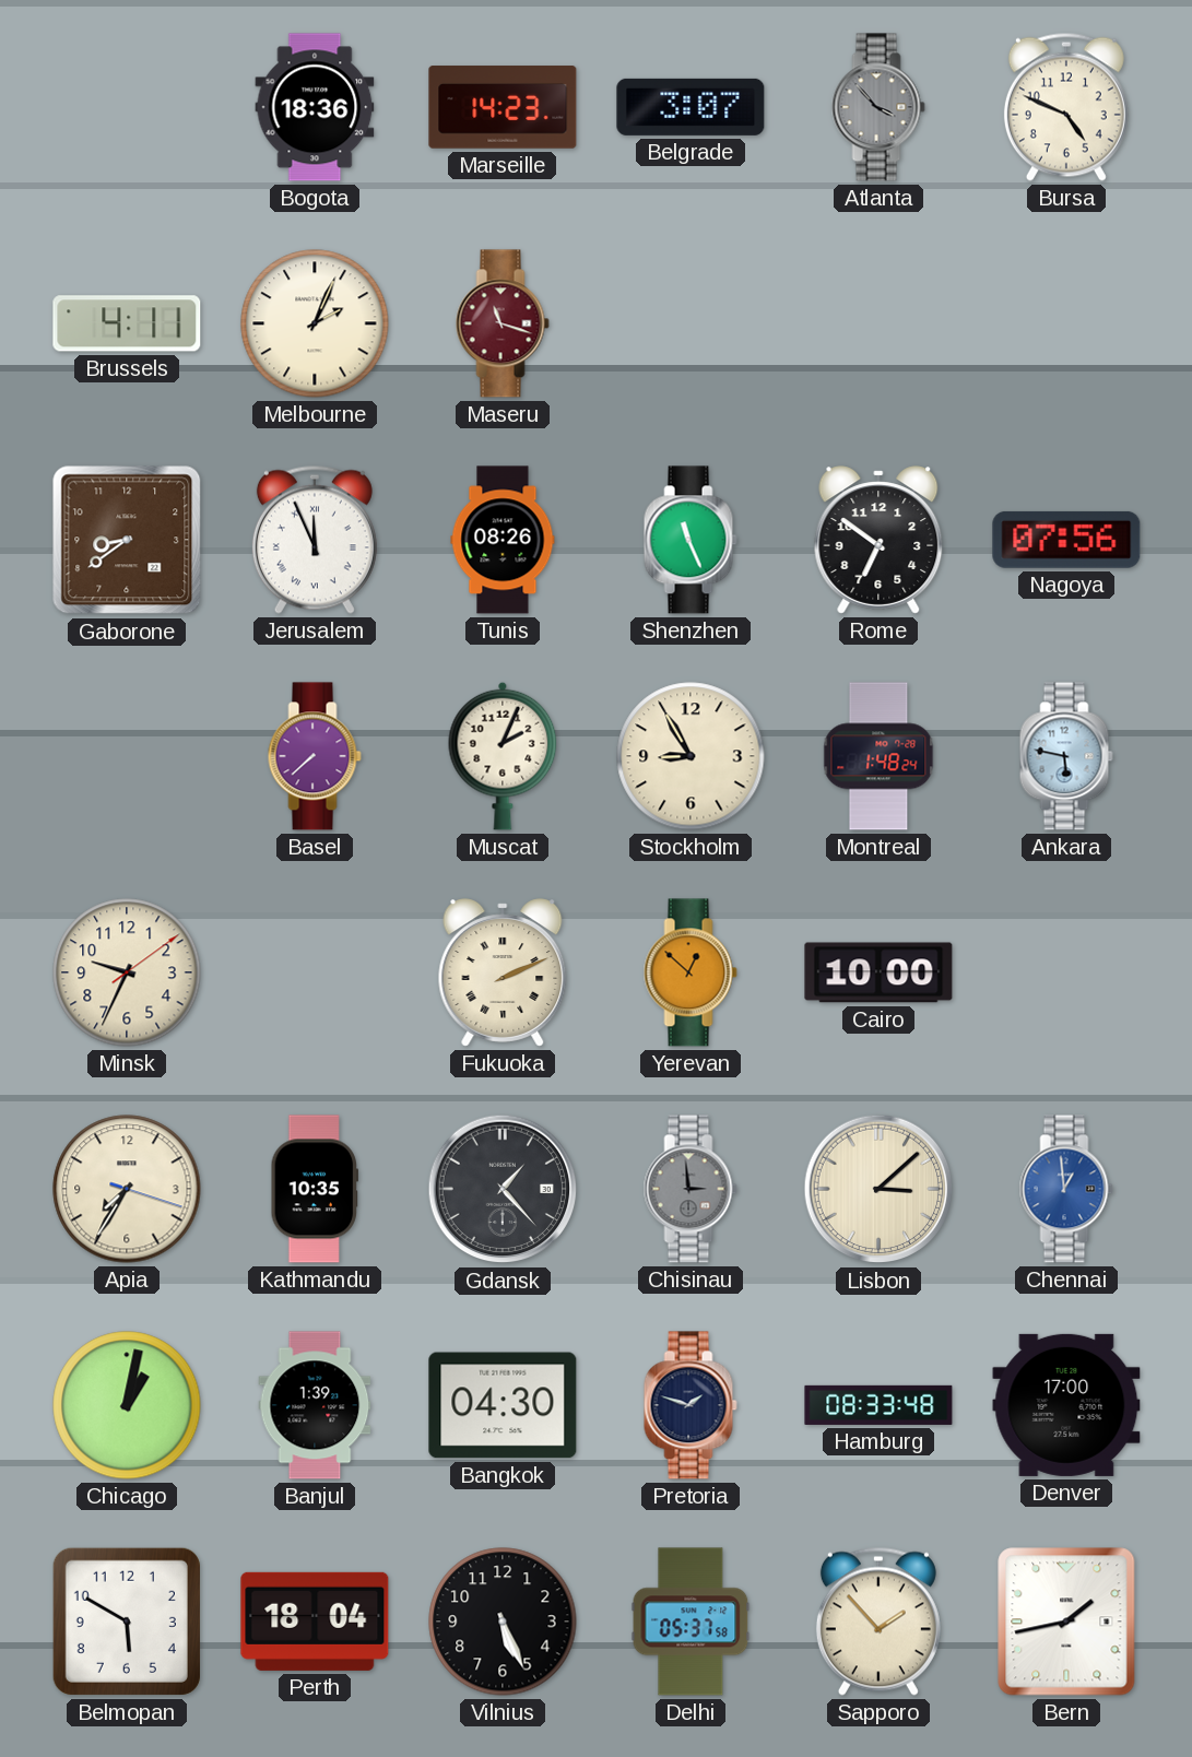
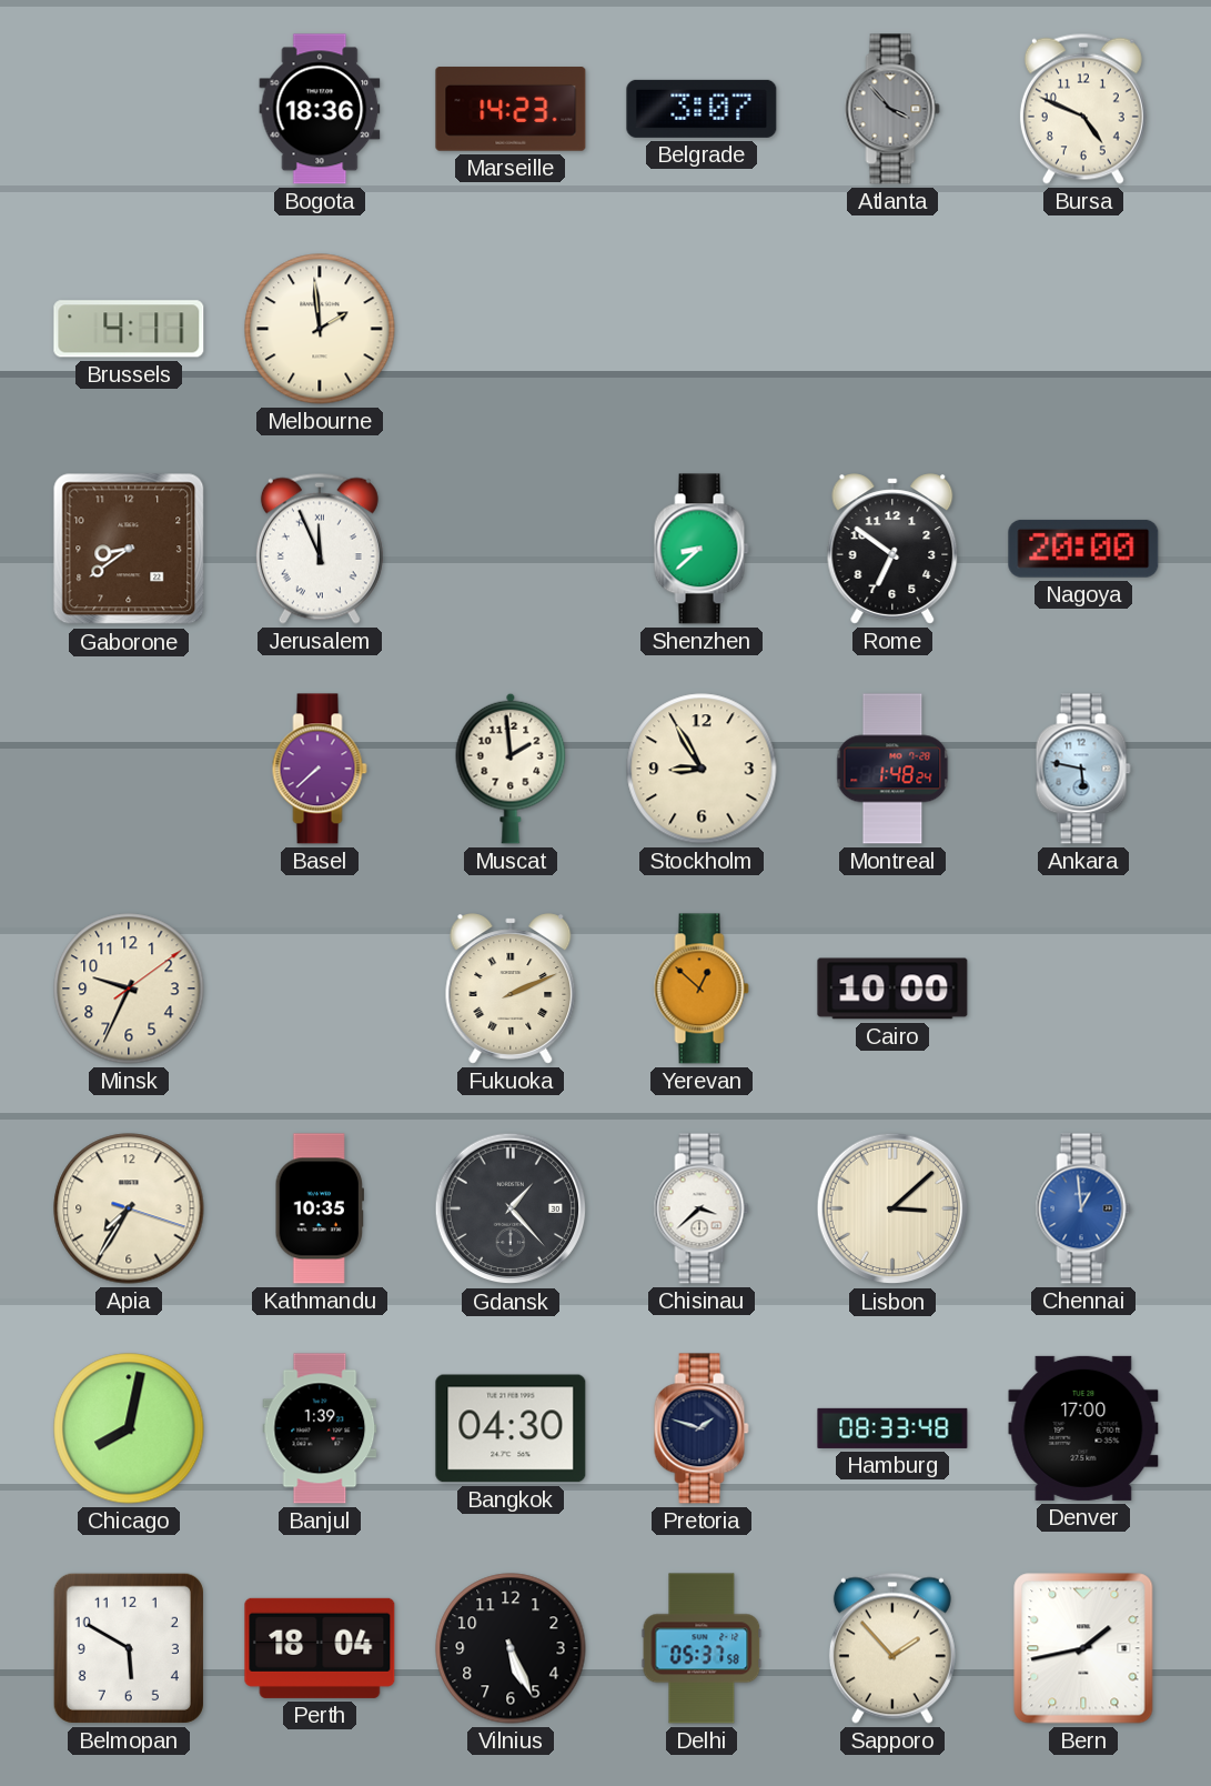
Melbourne: 2:04 -> 1:59 (320, 329)
Maseru: 11:18 -> none (503, 323)
Tunis: 08:26 -> none (503, 540)
Shenzhen: 11:26 -> 8:38 (702, 549)
Nagoya: 07:56 -> 20:00 (1083, 549)
Muscat: 2:04 -> 1:59 (511, 769)
Chisinau: 2:59 -> 3:38 (702, 1208)
Chisinau dial: grey -> white (702, 1208)
Chicago: 1:02 -> 8:02 (129, 1428)
